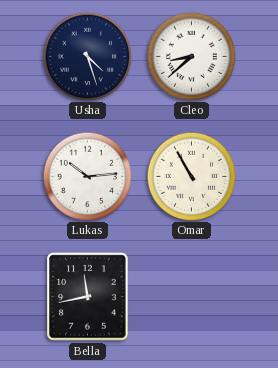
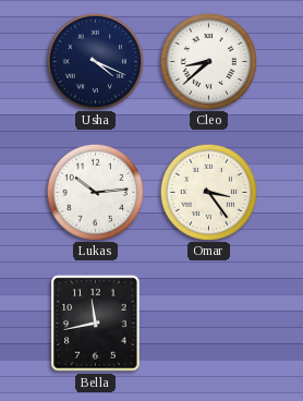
Usha: 4:27 -> 4:19 (95, 61)
Omar: 10:55 -> 3:24 (208, 192)
